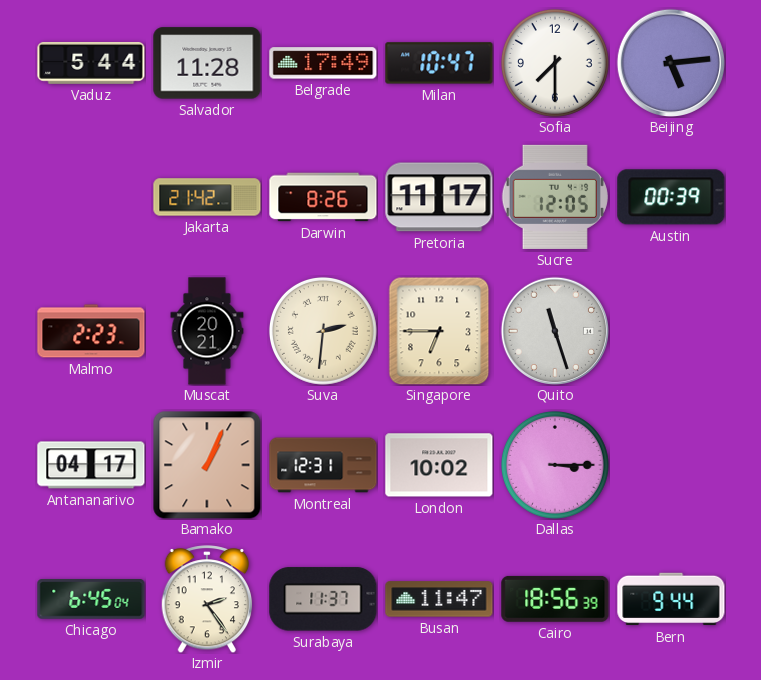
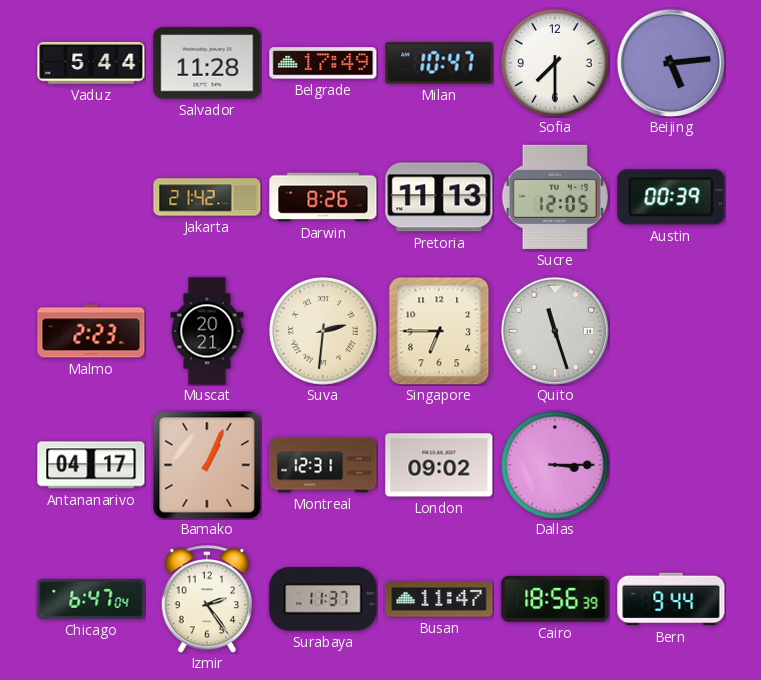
Pretoria: 11:17 -> 11:13 (439, 197)
London: 10:02 -> 09:02 (439, 465)
Chicago: 6:45 -> 6:47 (91, 599)
